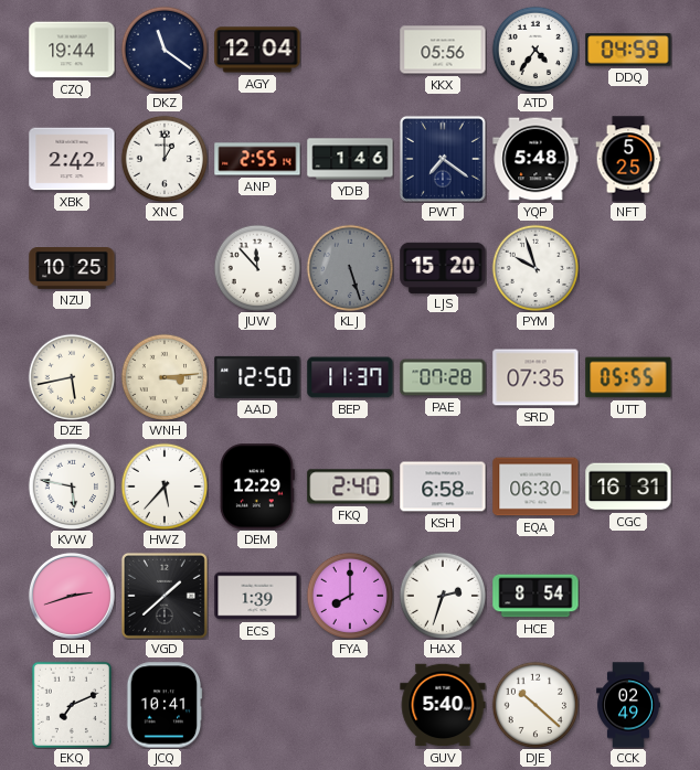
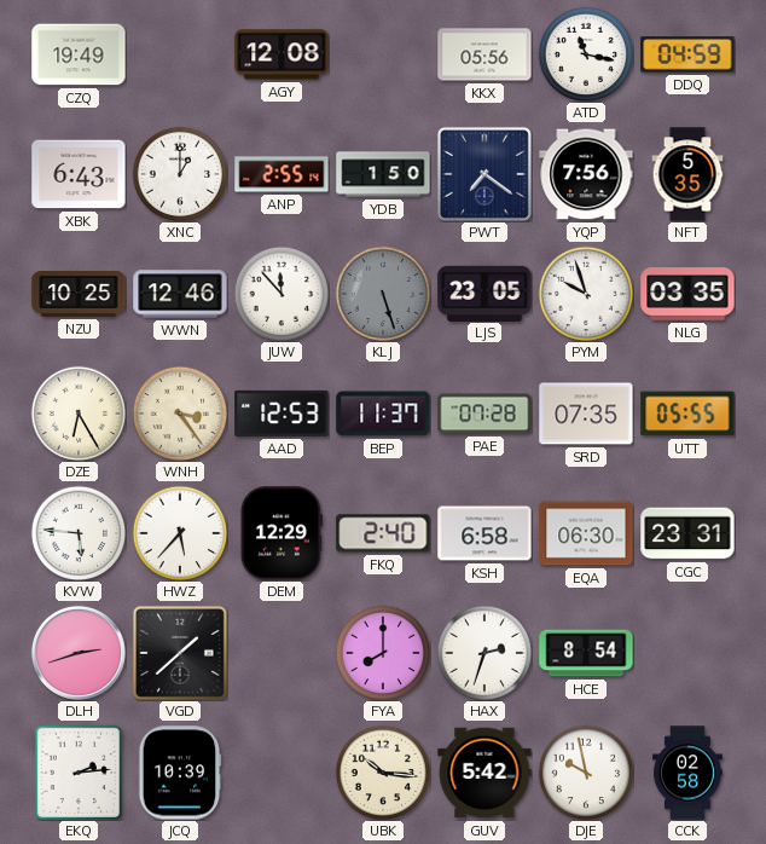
CZQ: 19:44 -> 19:49 (79, 54)
DKZ: 11:21 -> none (165, 50)
AGY: 12:04 -> 12:08 (282, 54)
ATD: 4:36 -> 11:17 (586, 54)
XBK: 2:42 -> 6:43 (79, 174)
YDB: 1:46 -> 1:50 (383, 174)
YQP: 5:48 -> 7:56 (586, 174)
NFT: 5:25 -> 5:35 (687, 174)
WWN: none -> 12:46 (180, 294)
LJS: 15:20 -> 23:05 (484, 293)
NLG: none -> 03:35 (687, 294)
DZE: 5:43 -> 6:25 (79, 414)
WNH: 3:14 -> 3:24 (180, 414)
AAD: 12:50 -> 12:53 (282, 414)
KVW: 5:47 -> 5:46 (79, 533)
CGC: 16:31 -> 23:31 (687, 533)
ECS: 1:39 -> none (257, 596)
EKQ: 7:11 -> 2:14 (79, 773)
JCQ: 10:41 -> 10:39 (180, 773)
UBK: none -> 10:16 (383, 773)
GUV: 5:40 -> 5:42 (484, 773)
DJE: 10:22 -> 9:58 (586, 773)
CCK: 02:49 -> 02:58 (687, 773)
